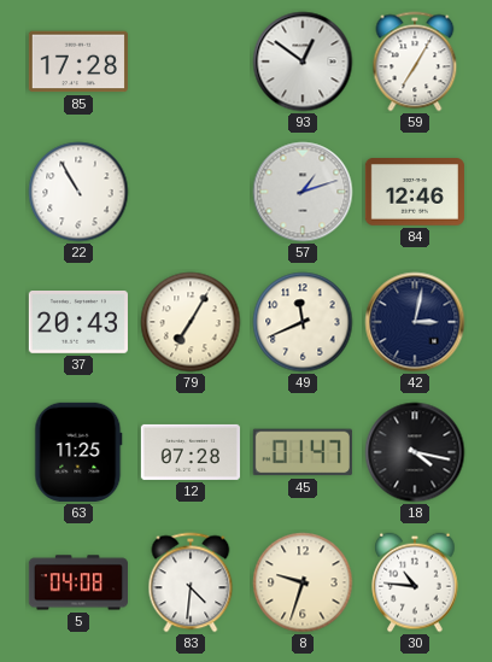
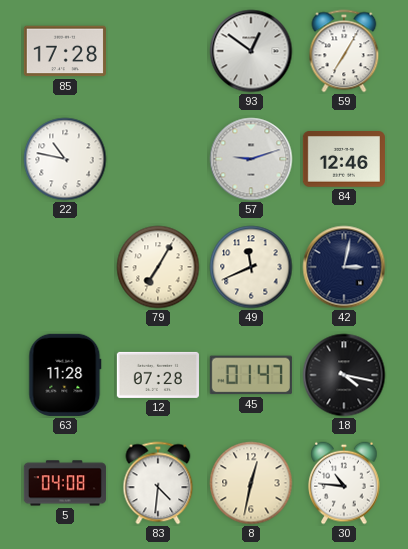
22: 10:55 -> 10:47 (65, 159)
57: 1:12 -> 9:12 (251, 159)
37: 20:43 -> none (78, 323)
63: 11:25 -> 11:28 (65, 375)
8: 9:33 -> 12:32 (251, 483)
